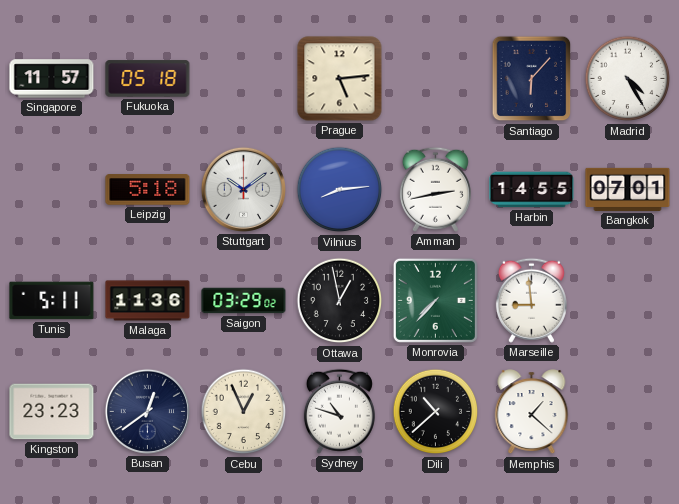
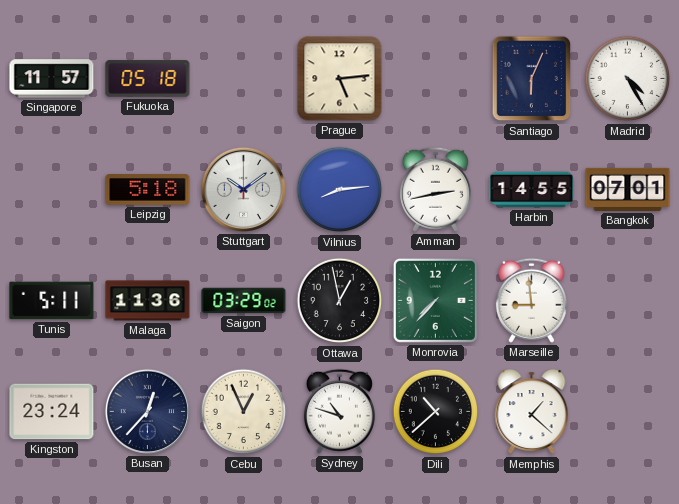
Santiago: 6:07 -> 6:04 (532, 79)
Kingston: 23:23 -> 23:24 (52, 412)
Busan: 12:39 -> 12:37 (147, 411)
